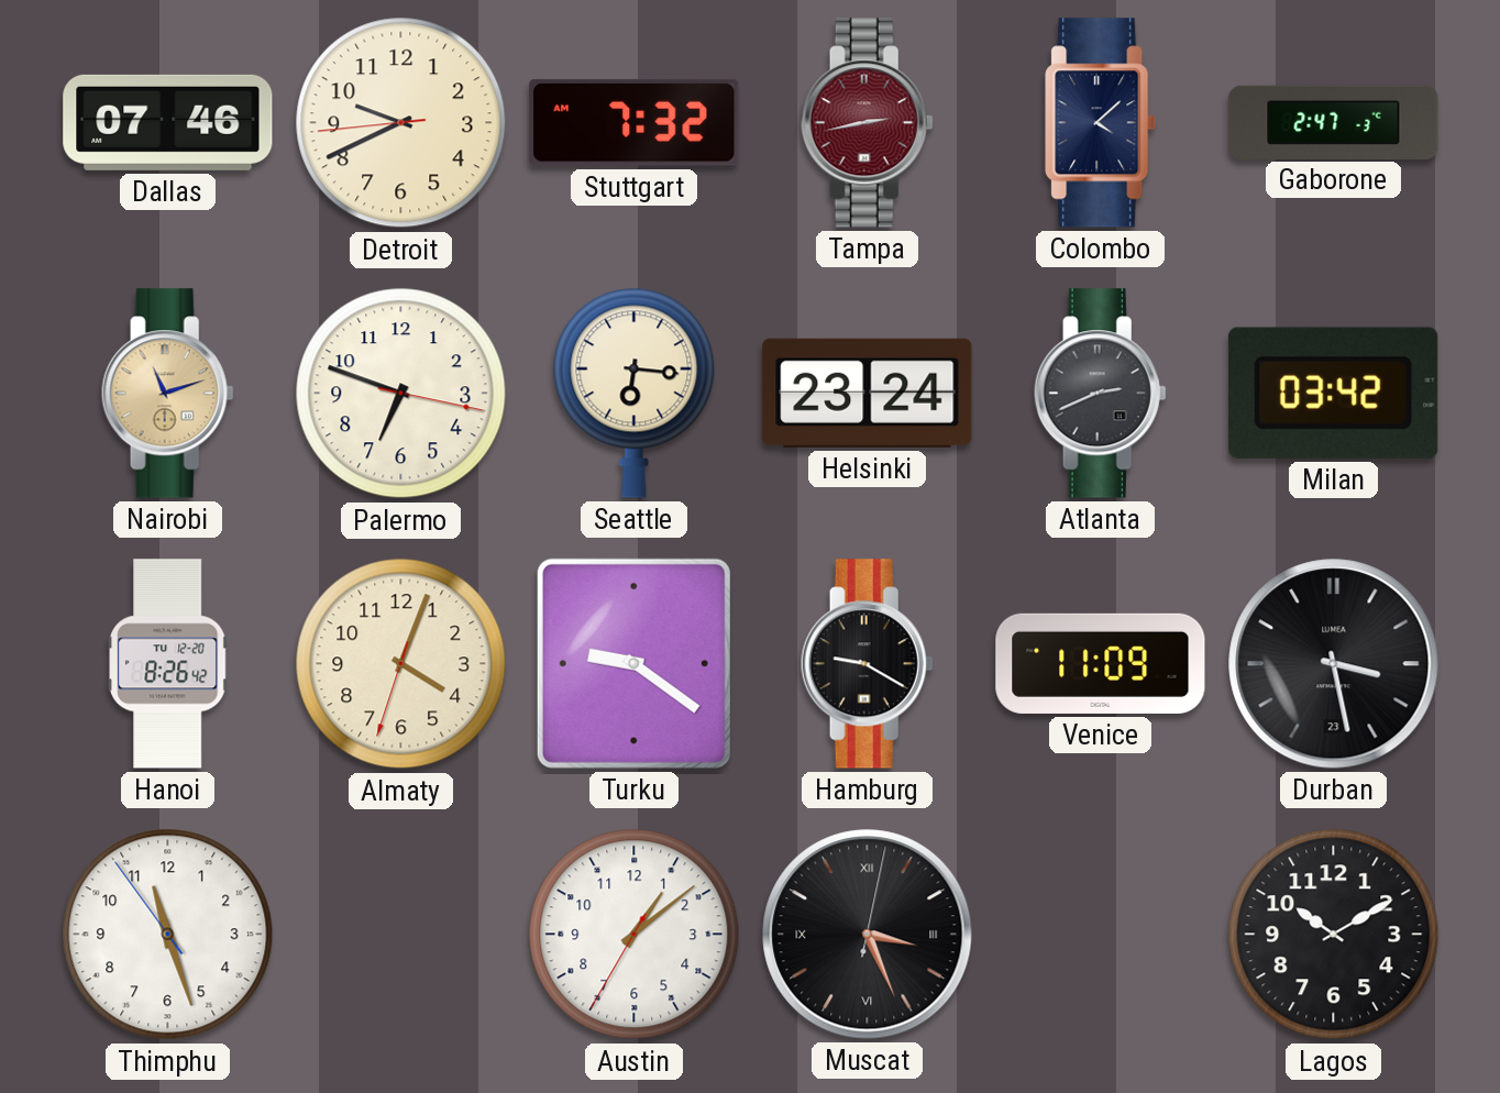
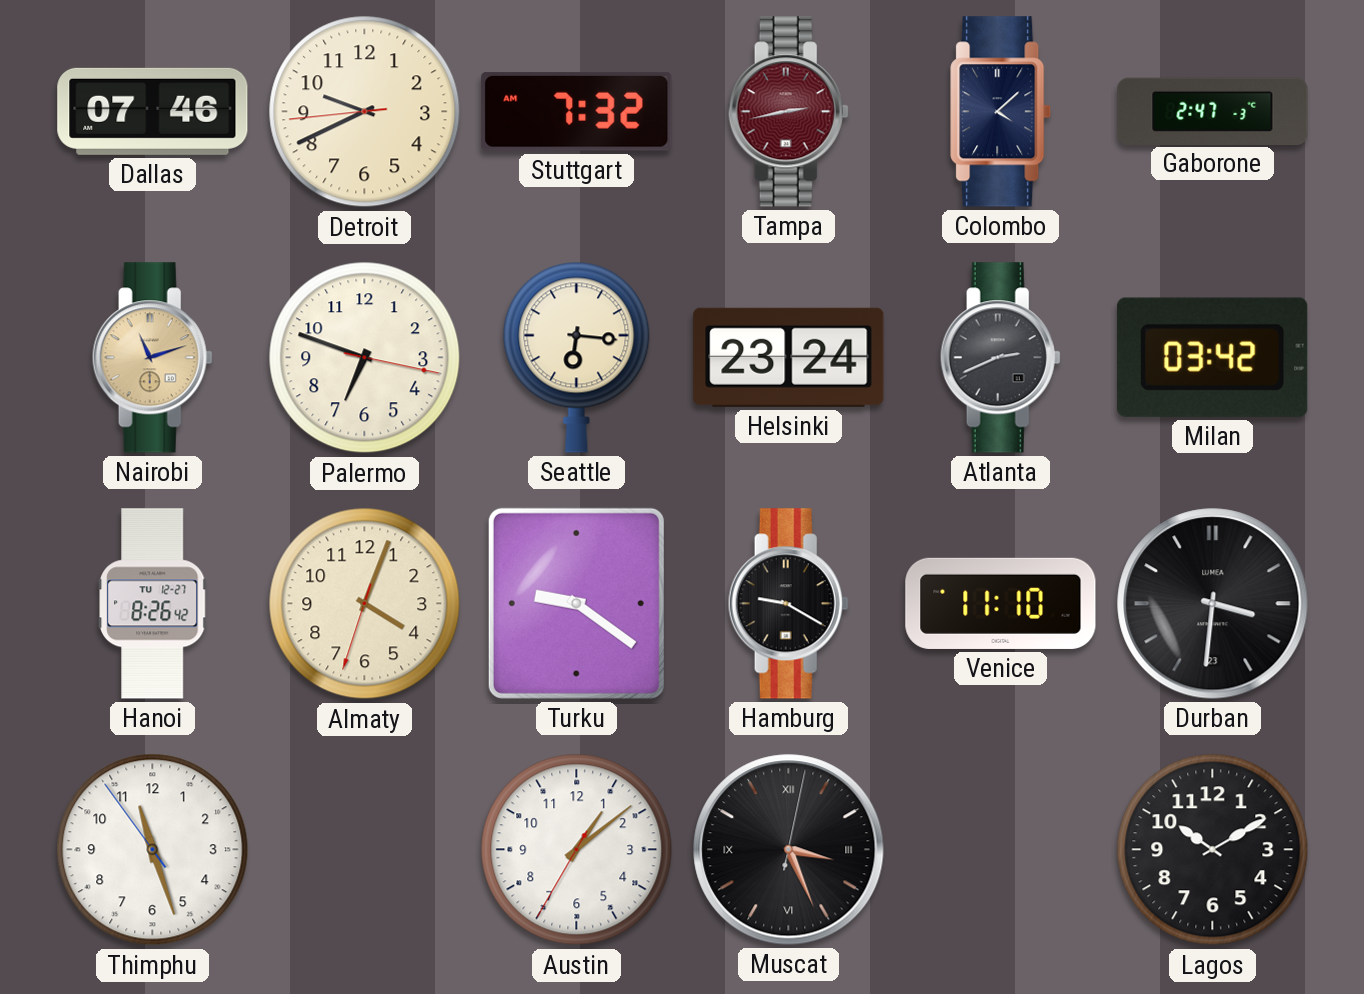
Hanoi date: TU 12-20 -> TU 12-27 (153, 604)
Venice: 11:09 -> 11:10 (1001, 603)
Durban: 3:28 -> 3:31 (1213, 604)
